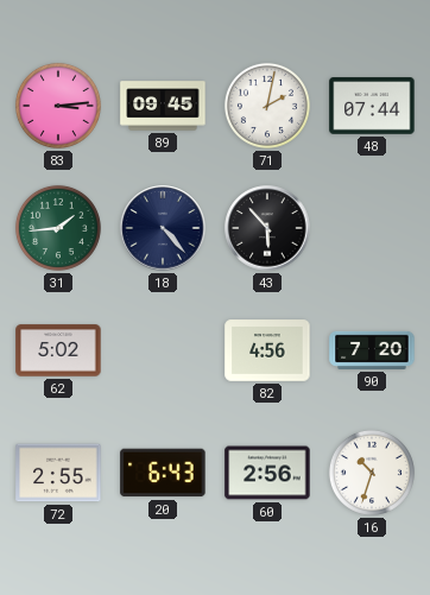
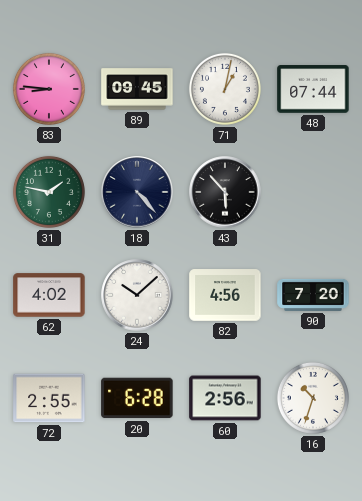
83: 3:14 -> 8:46 (49, 89)
71: 2:02 -> 1:02 (225, 89)
31: 1:44 -> 1:47 (49, 192)
62: 5:02 -> 4:02 (49, 295)
24: none -> 10:08 (137, 295)
20: 6:43 -> 6:28 (137, 398)
